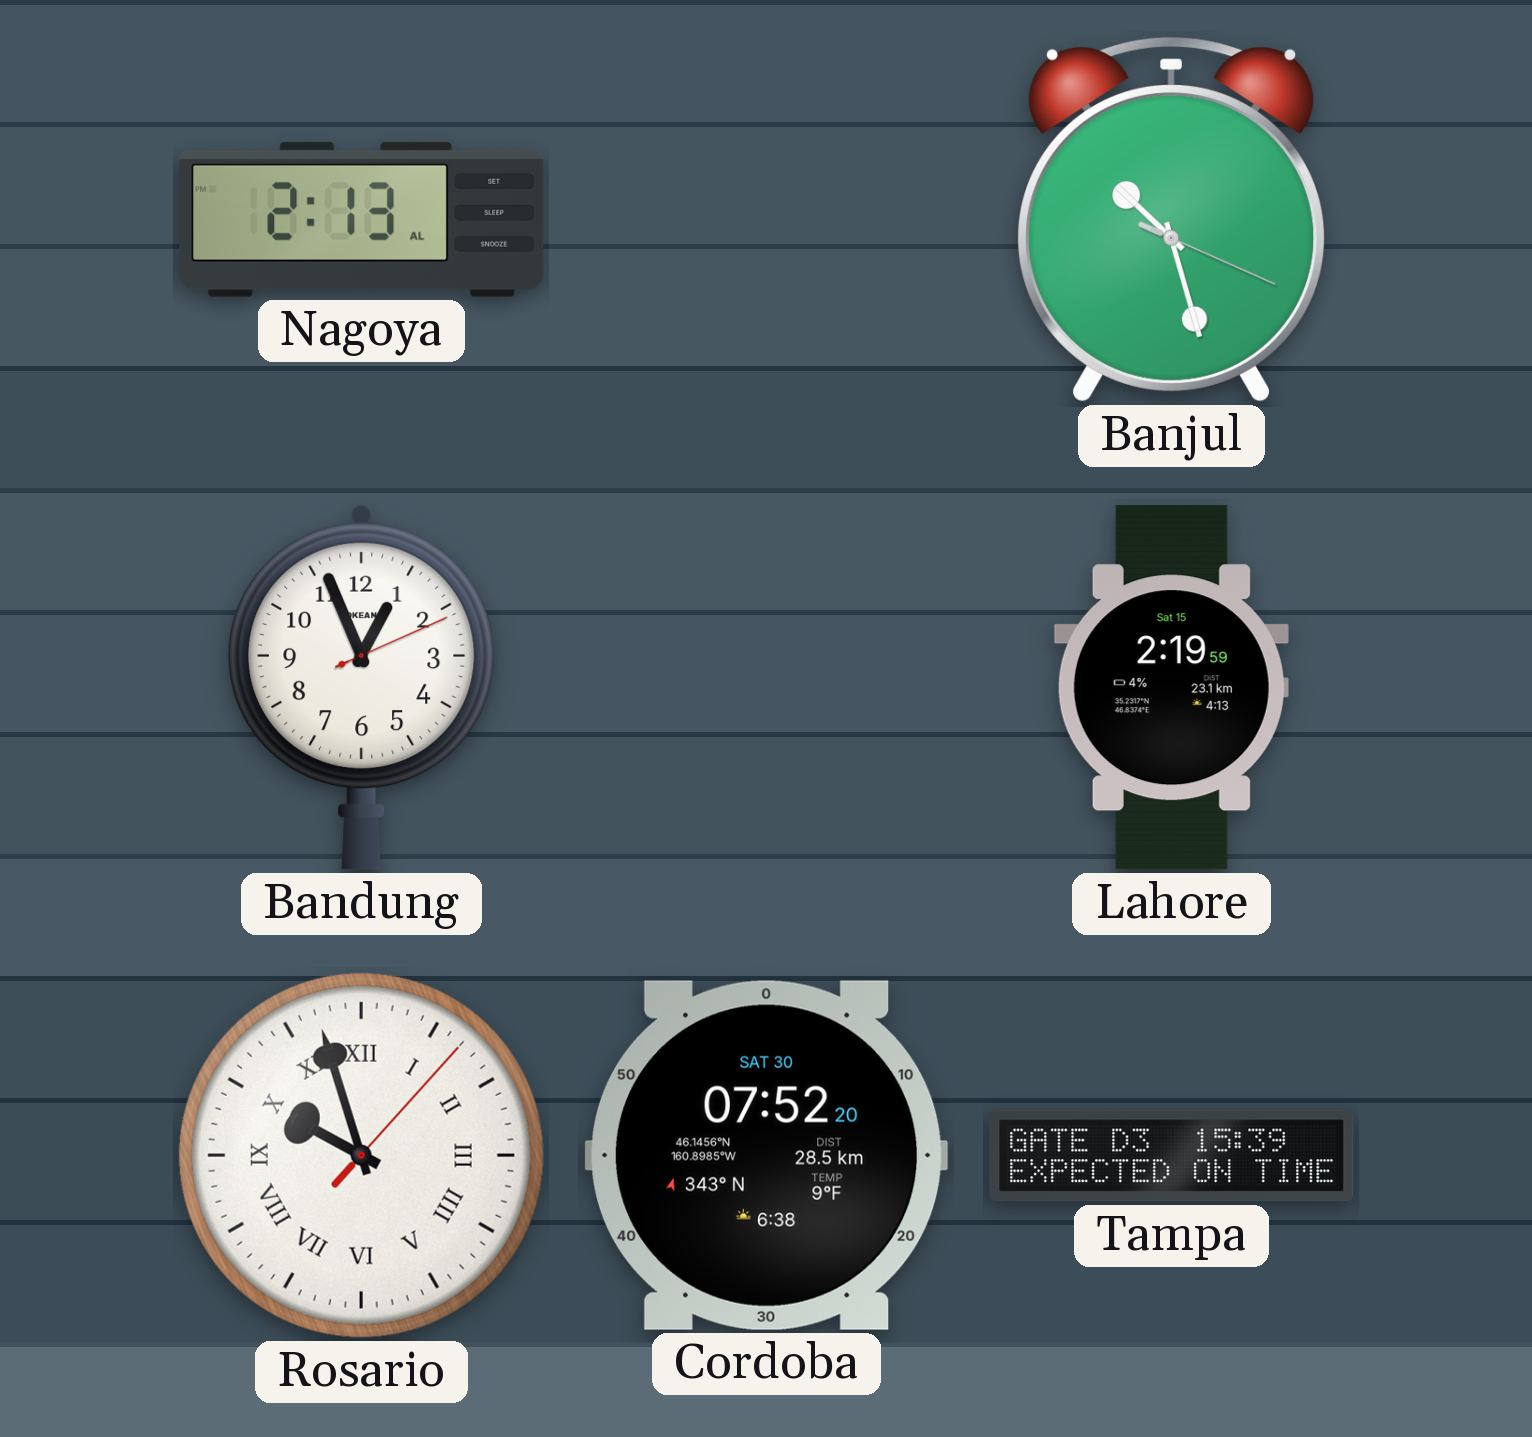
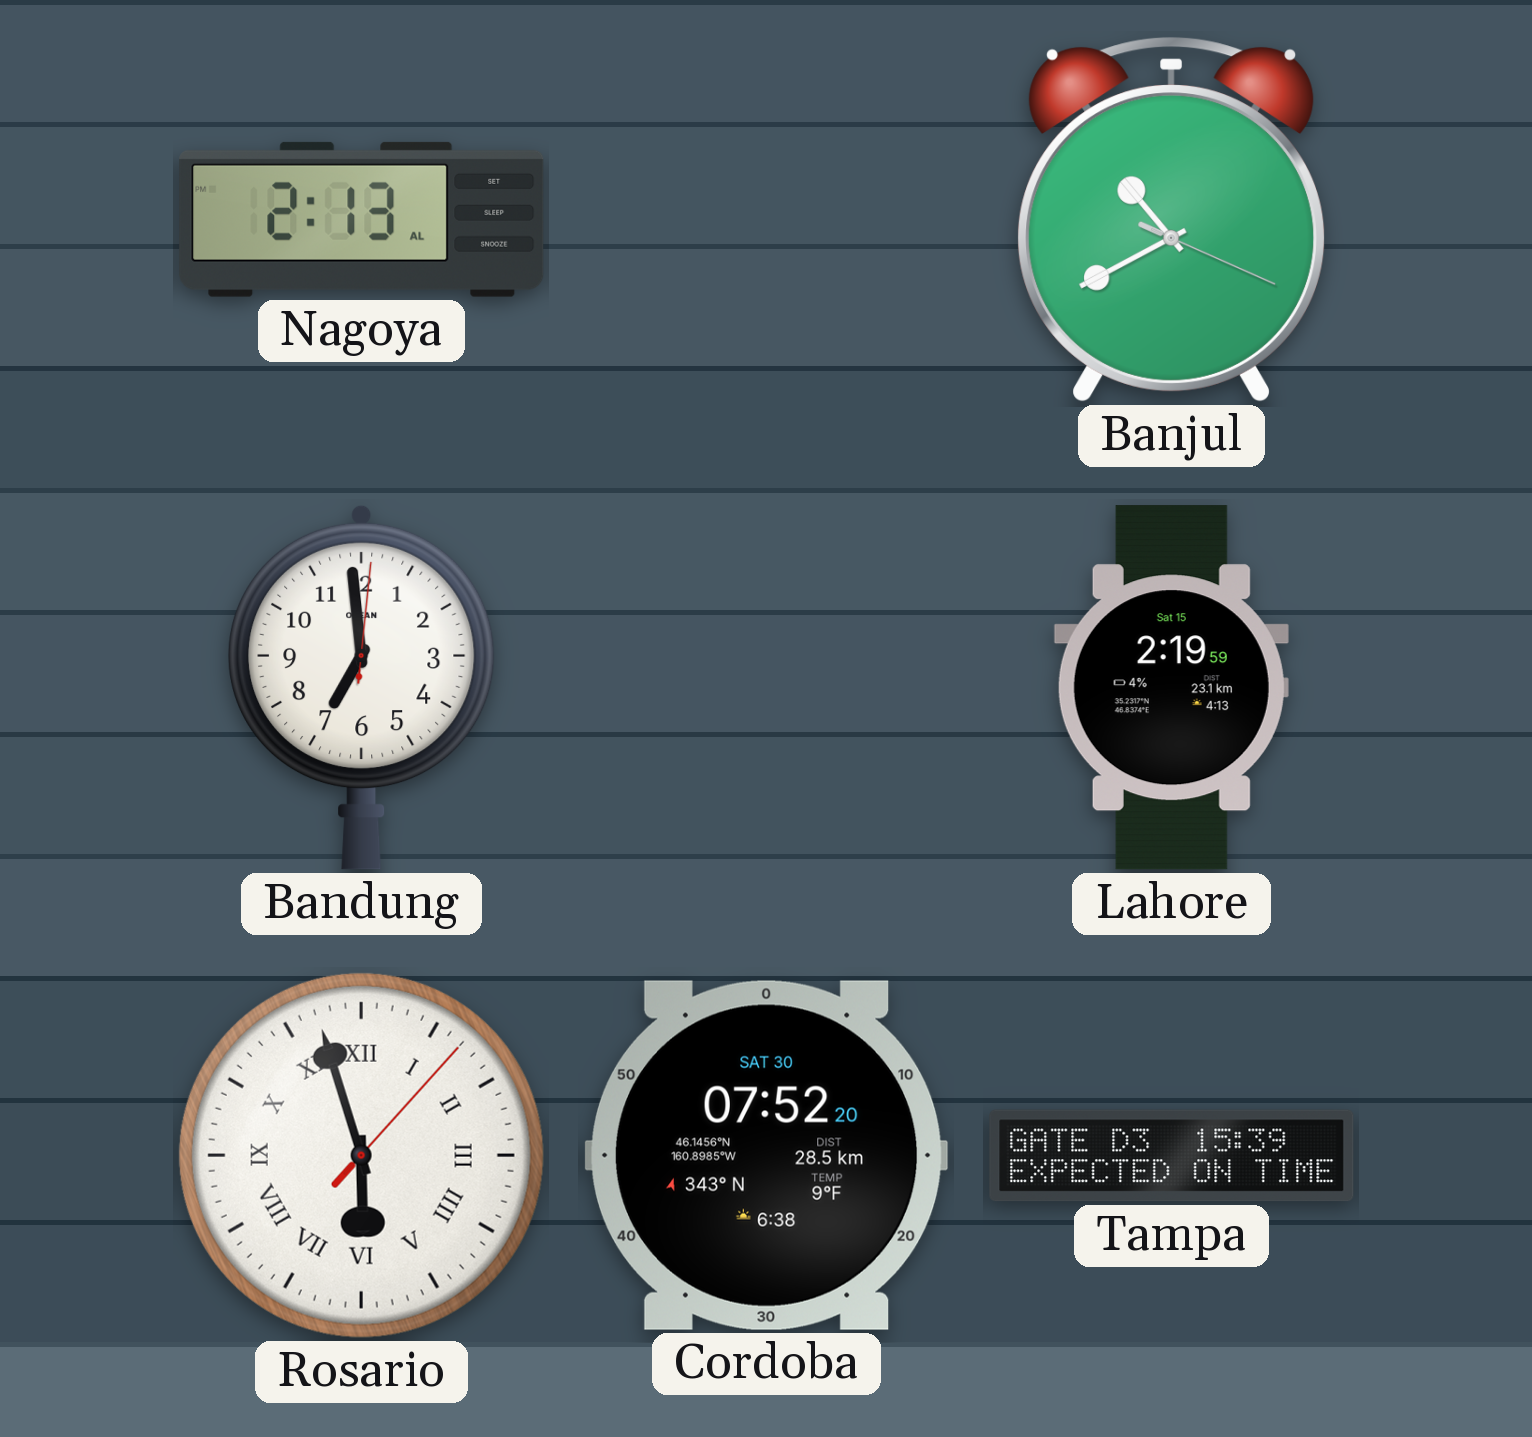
Banjul: 10:27 -> 10:40 (1171, 219)
Bandung: 12:56 -> 6:59 (362, 687)
Rosario: 9:57 -> 5:57 (361, 1155)
